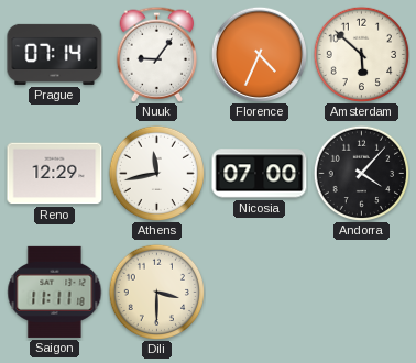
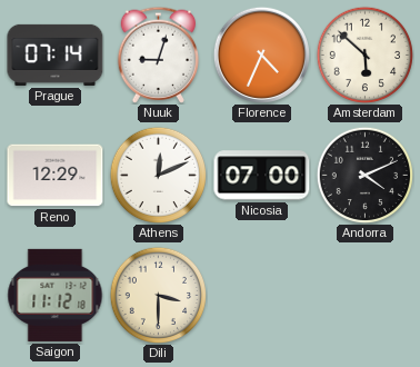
Nuuk: 9:06 -> 9:03 (159, 54)
Athens: 11:43 -> 12:11 (158, 175)
Andorra: 4:07 -> 4:11 (364, 175)
Saigon: 11:11 -> 11:12 (56, 295)
